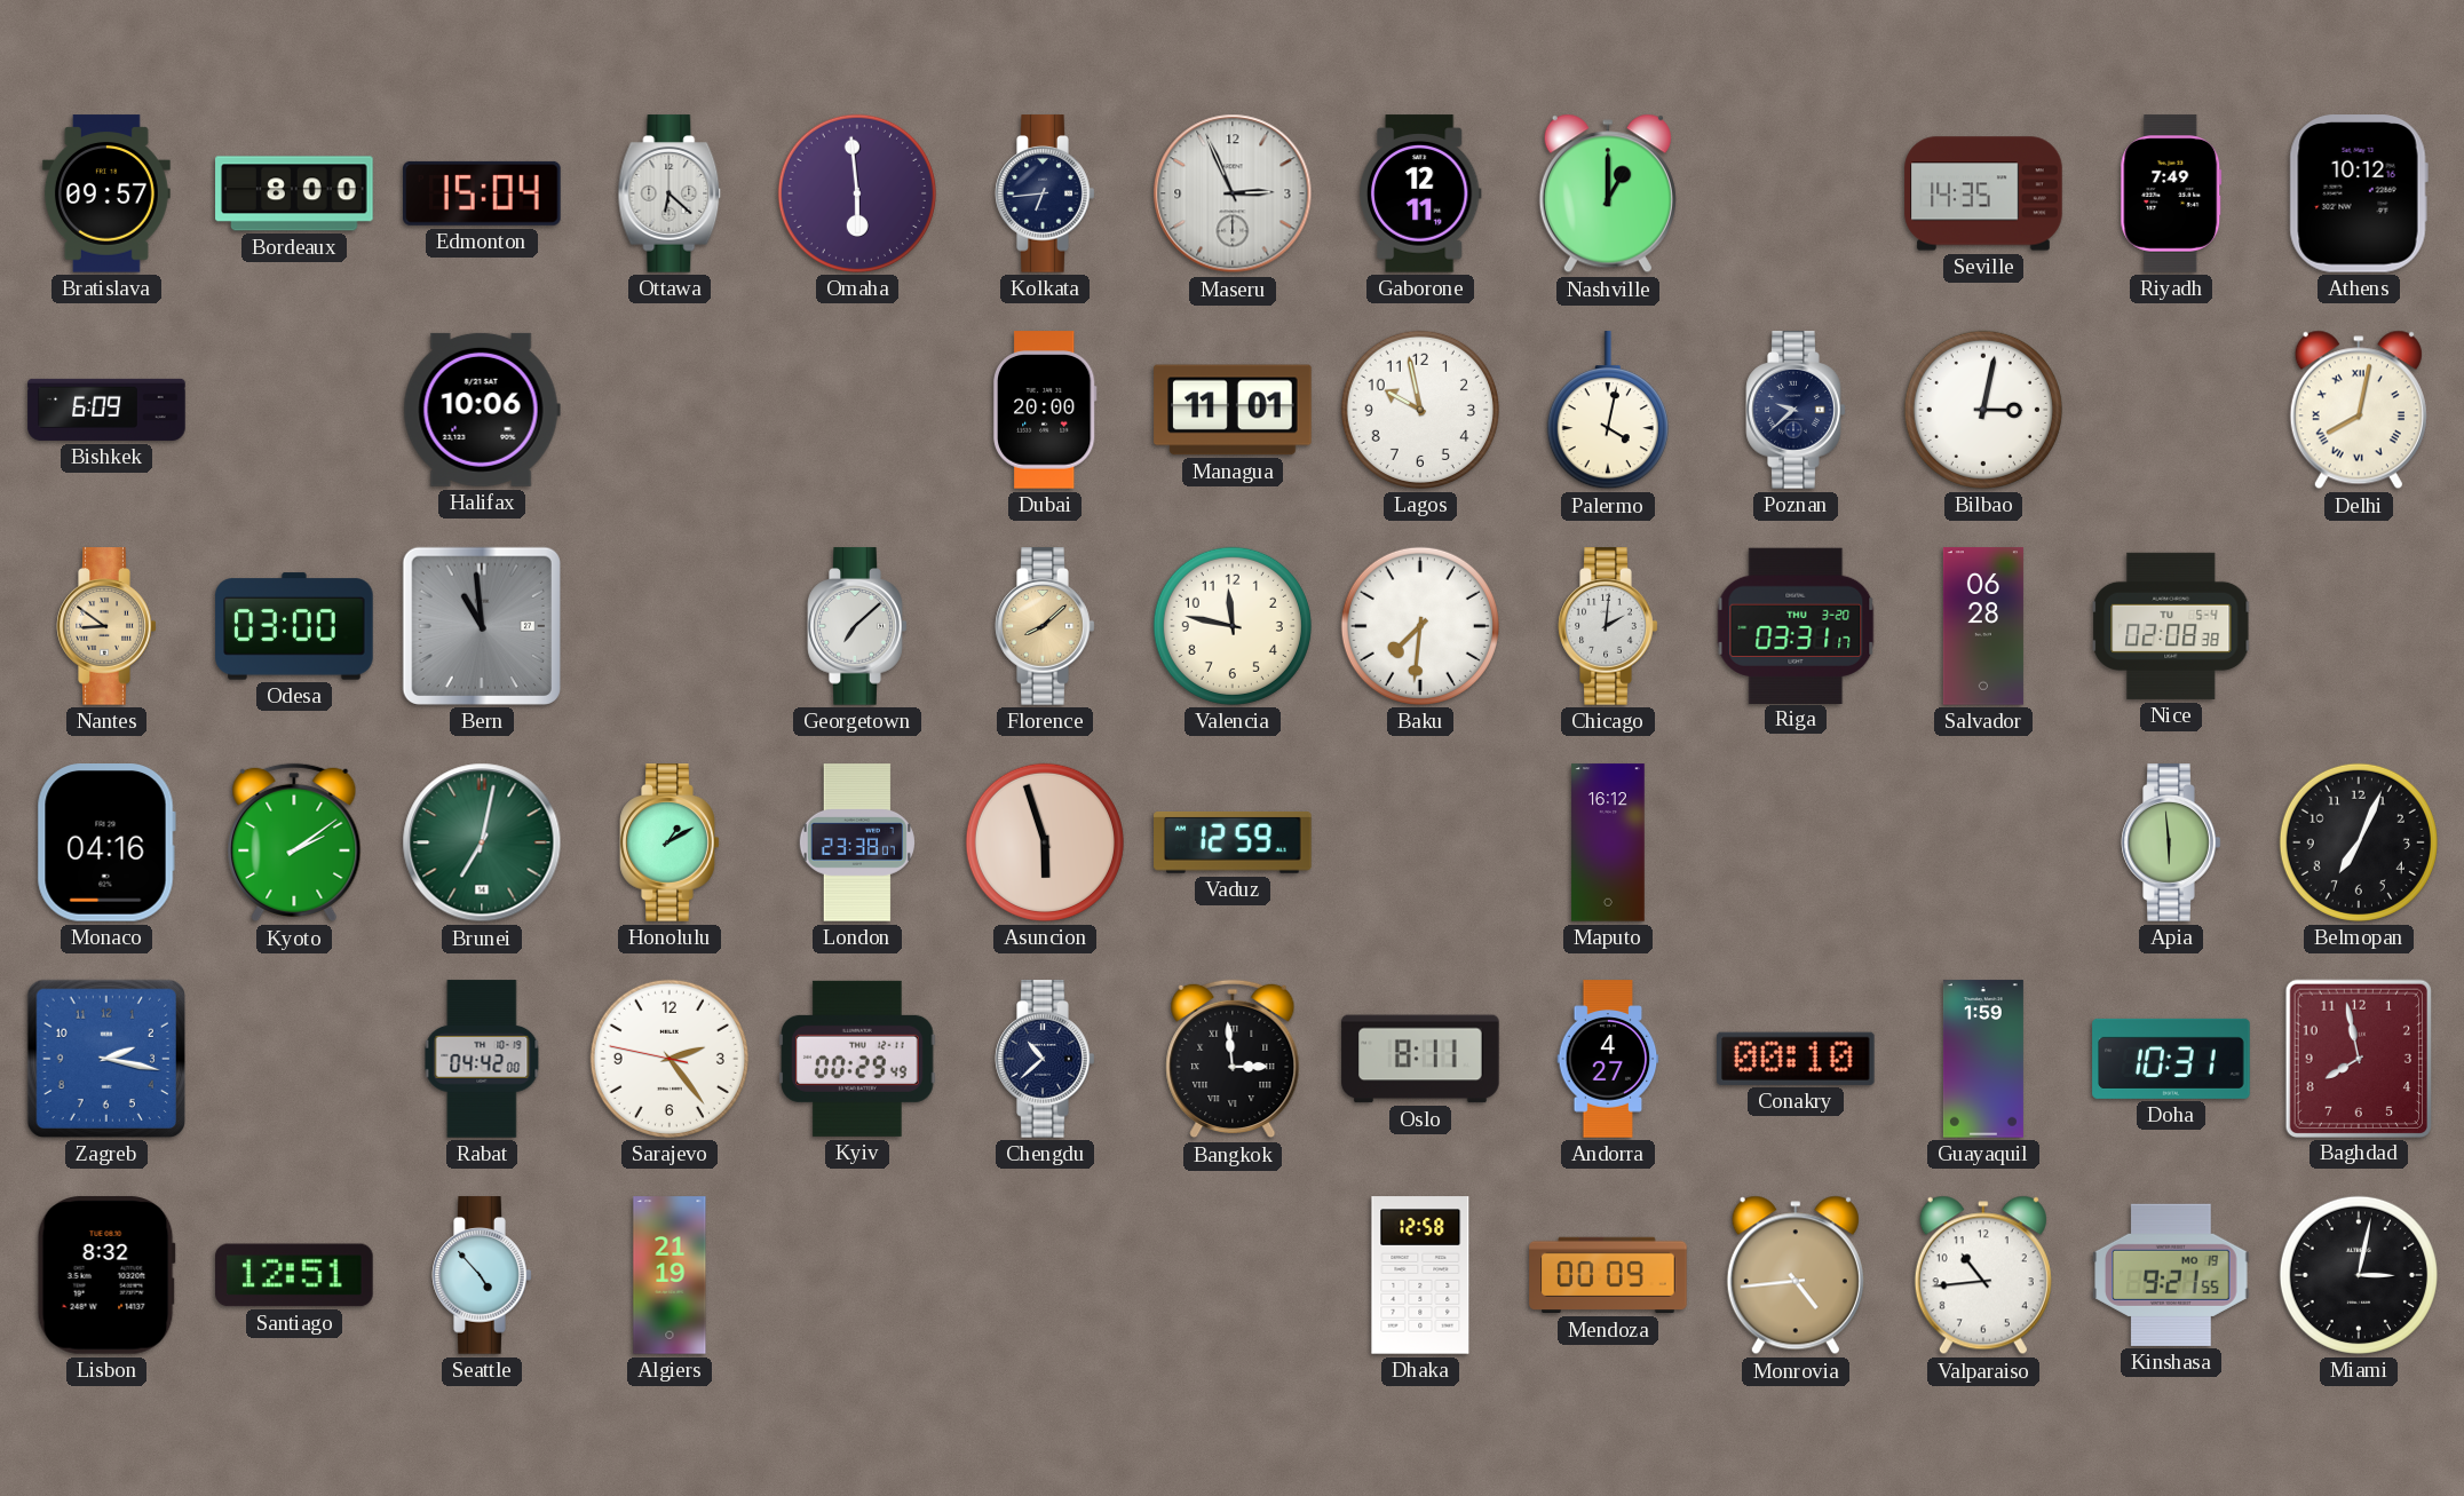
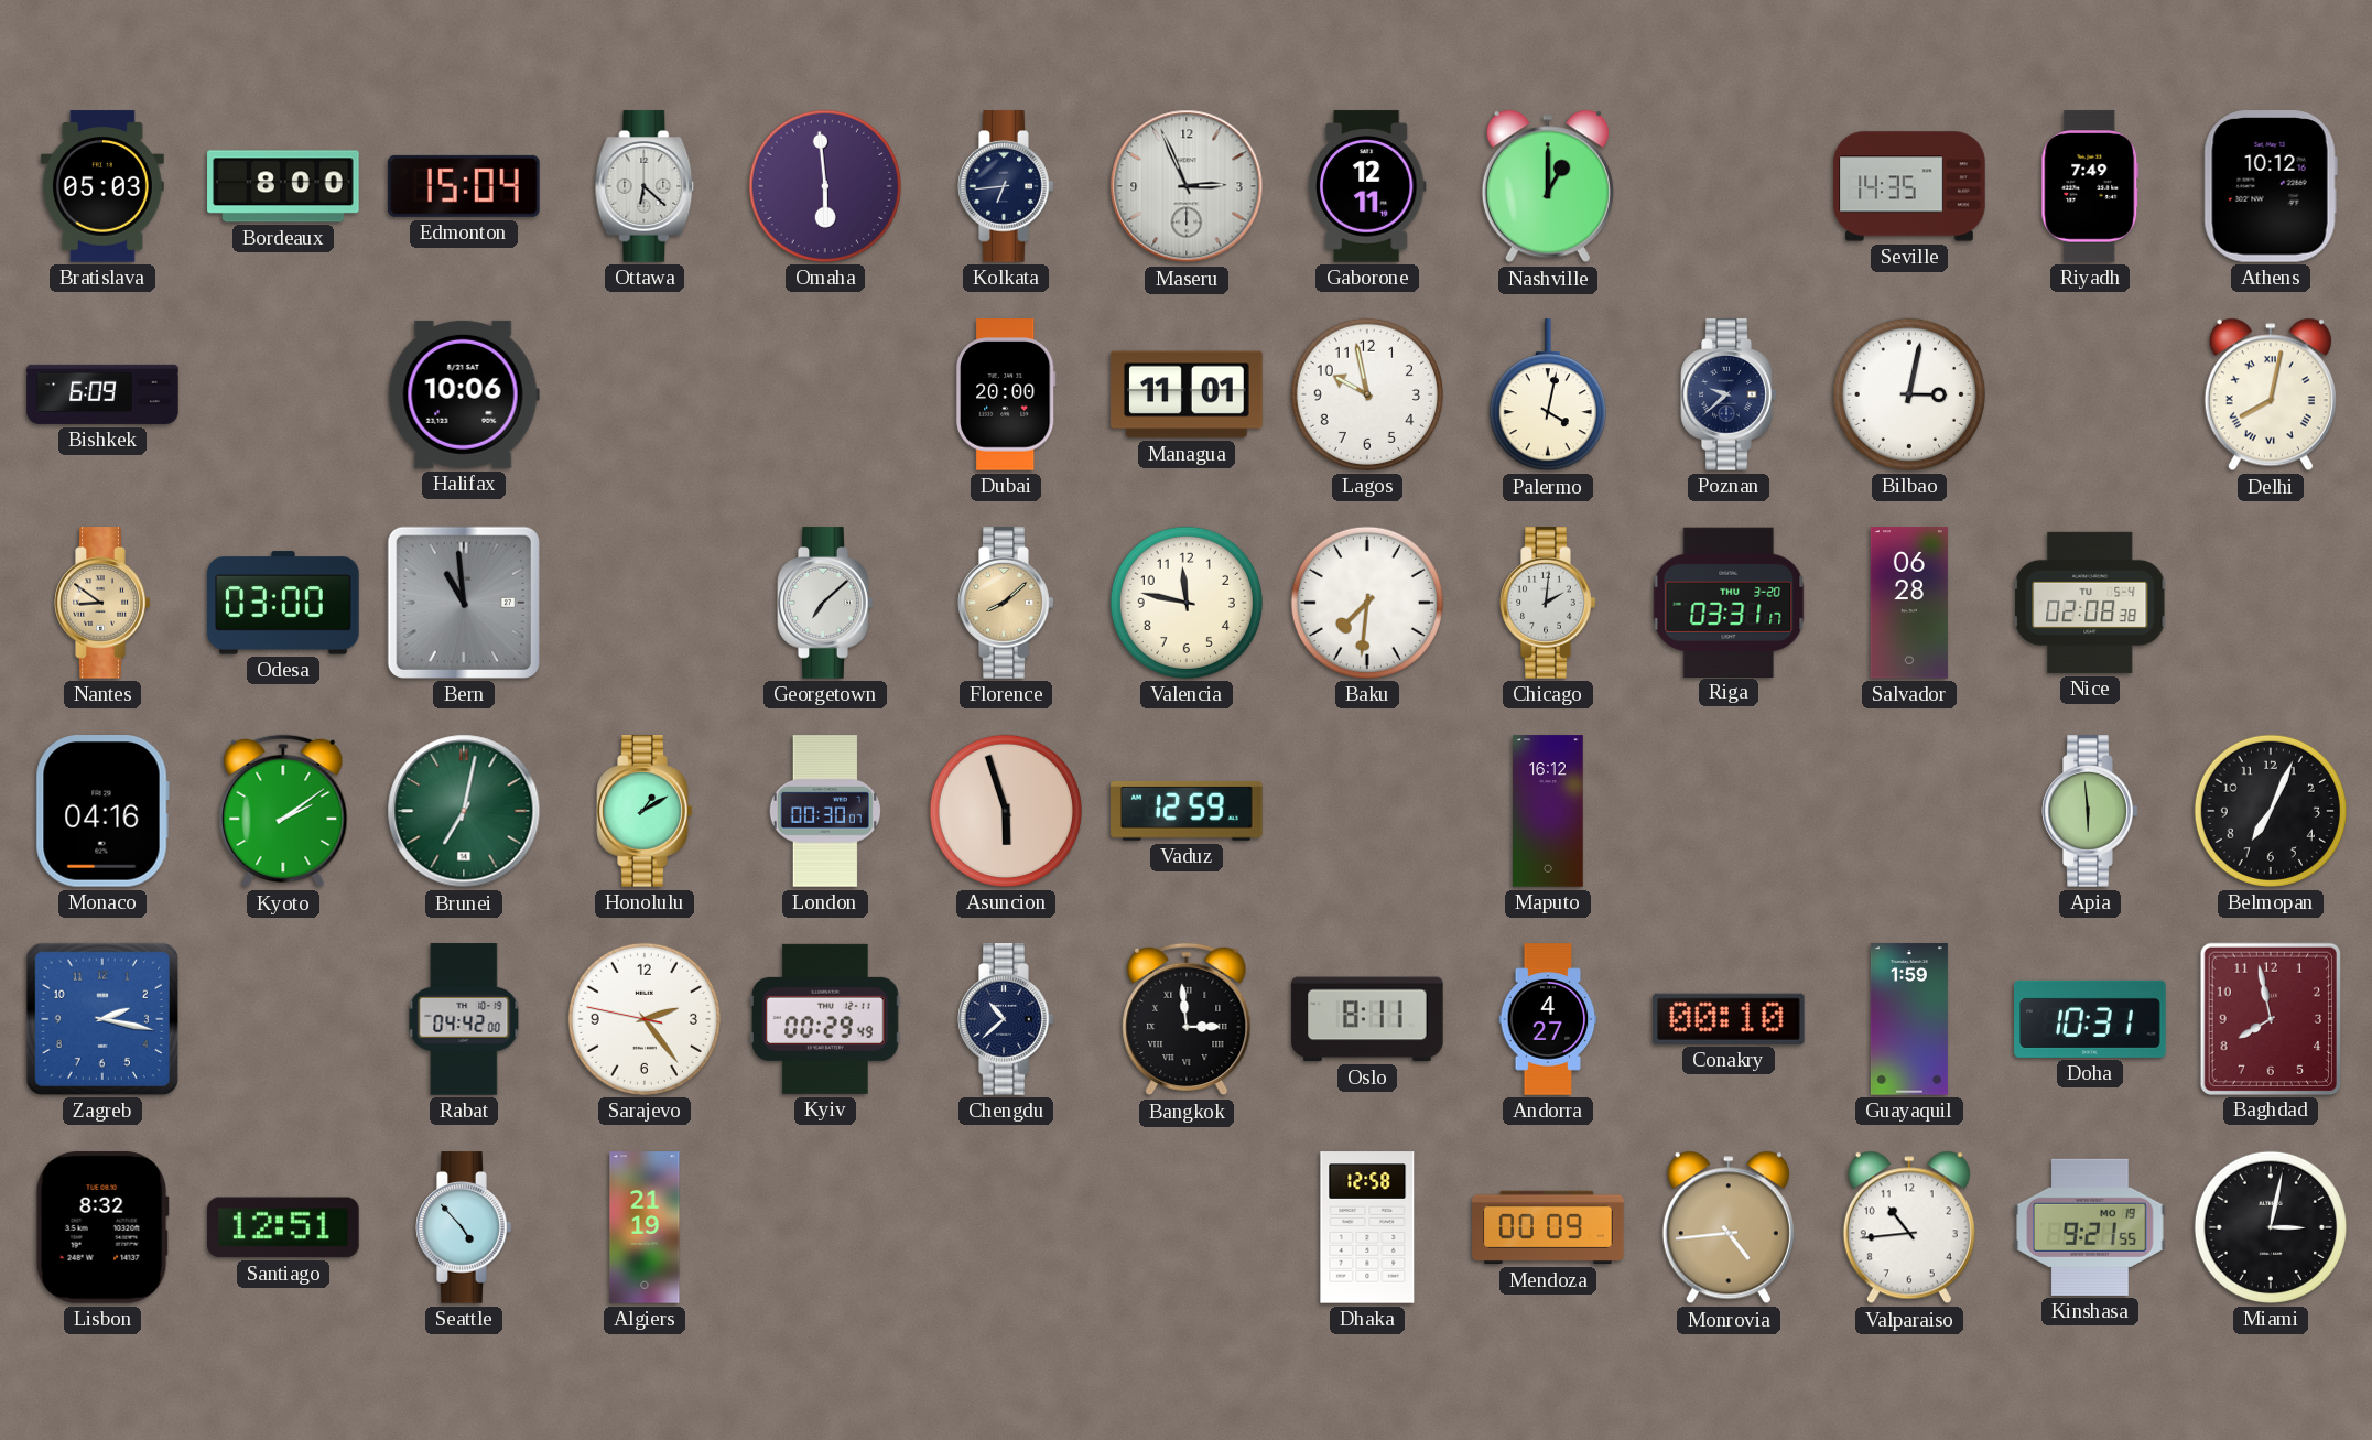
Bratislava: 09:57 -> 05:03 (102, 186)
London: 23:38 -> 00:30 (825, 811)
